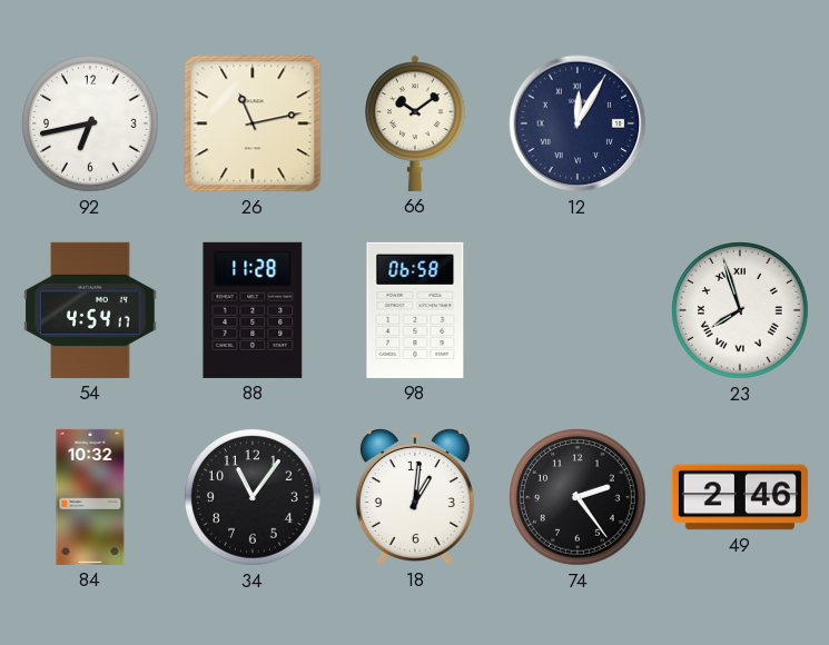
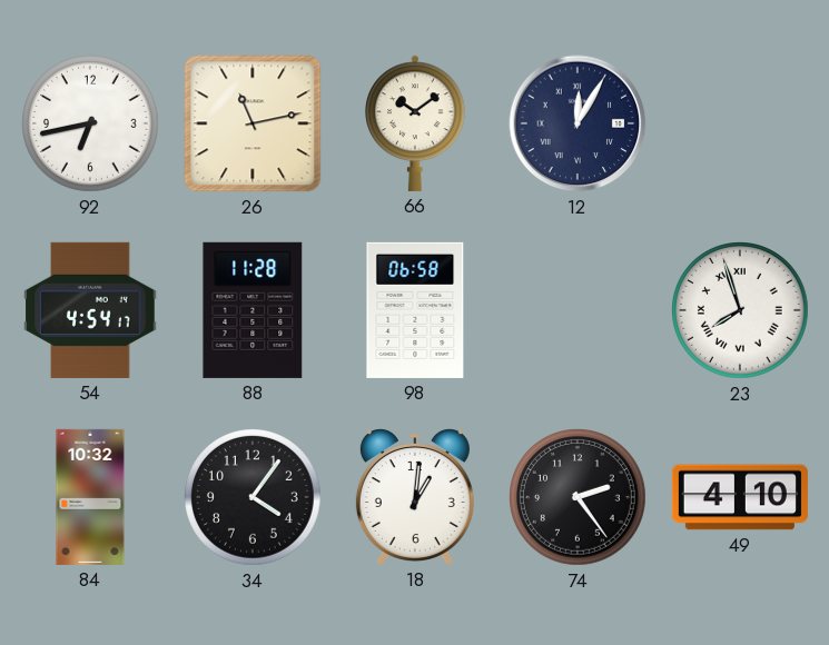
34: 11:06 -> 4:06 (253, 497)
49: 2:46 -> 4:10 (740, 497)
